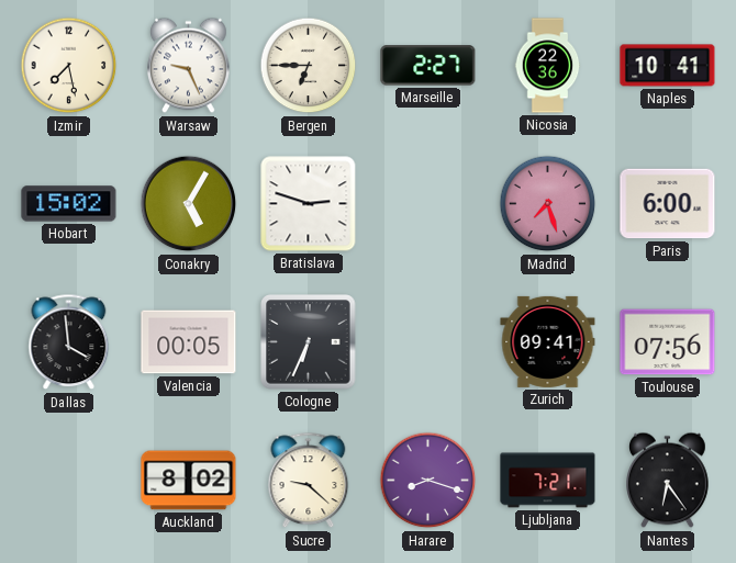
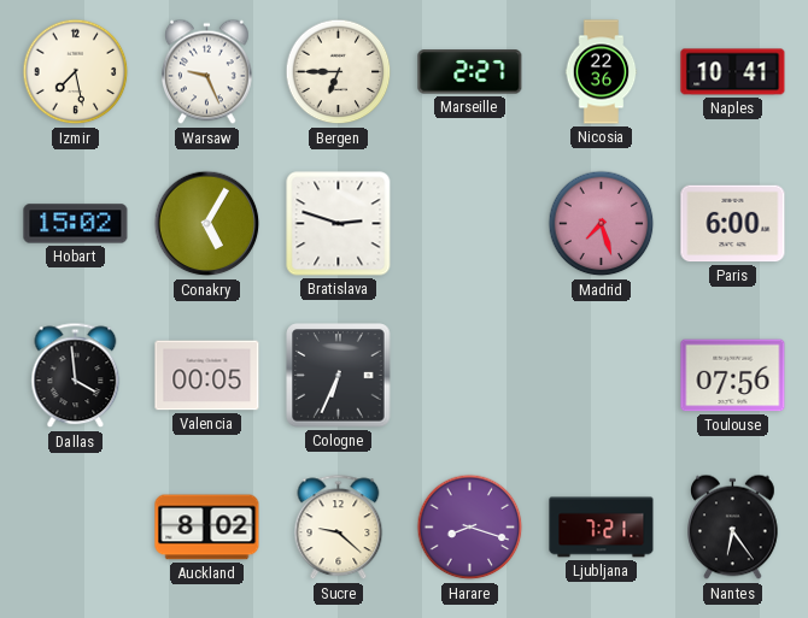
Zurich: 09:41 -> none (548, 341)
